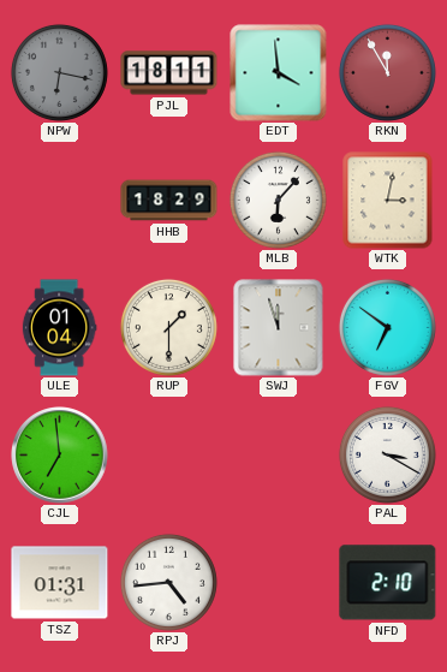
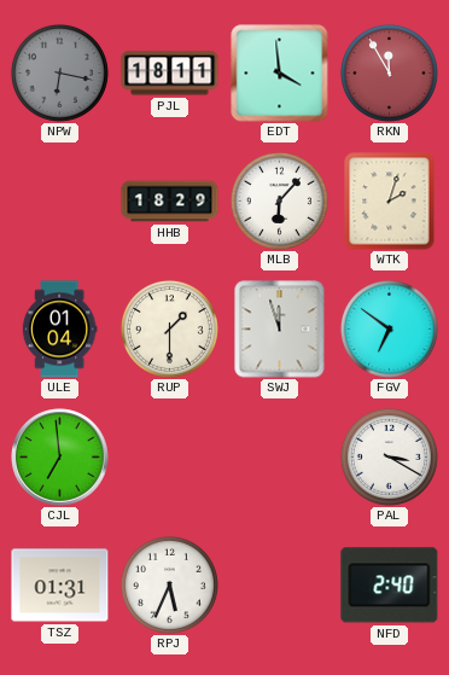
WTK: 3:02 -> 2:03 (390, 202)
RPJ: 4:44 -> 5:34 (169, 584)
NFD: 2:10 -> 2:40 (390, 586)
